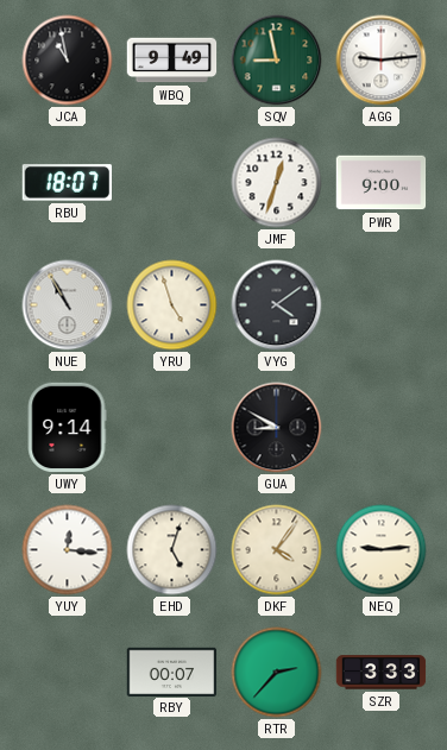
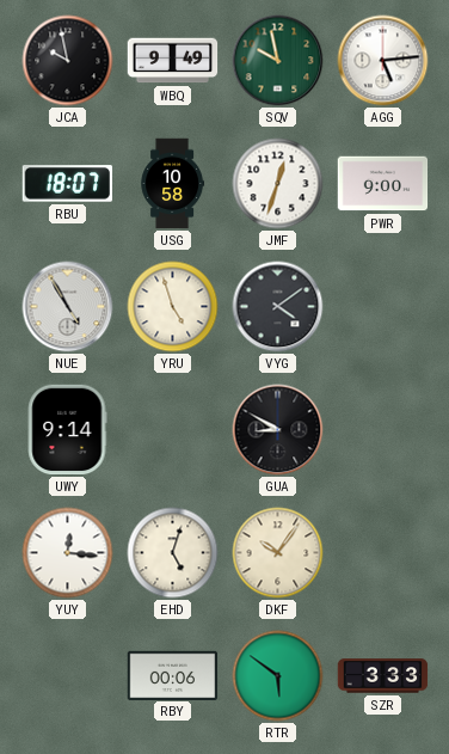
JCA: 10:58 -> 9:58 (68, 61)
SQV: 8:58 -> 9:58 (278, 61)
AGG: 9:14 -> 5:14 (383, 61)
USG: none -> 10:58 (172, 184)
NUE: 10:55 -> 4:55 (68, 307)
DKF: 4:06 -> 10:06 (278, 553)
NEQ: 9:14 -> none (382, 550)
RBY: 00:07 -> 00:06 (173, 675)
RTR: 2:37 -> 5:51 (278, 676)
